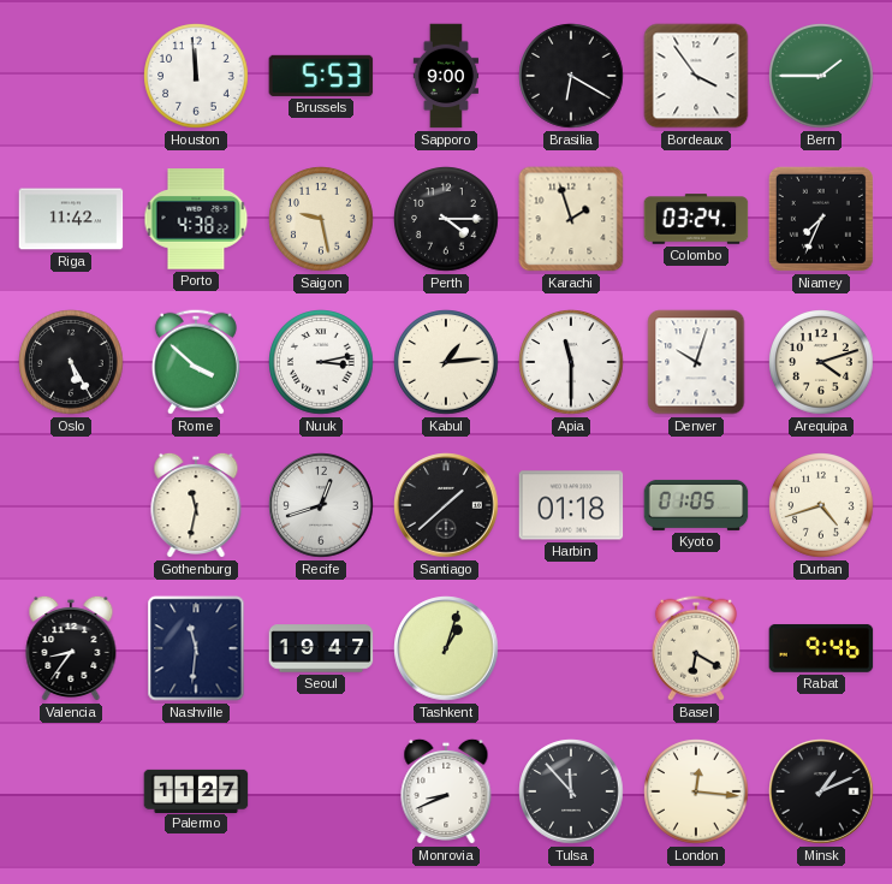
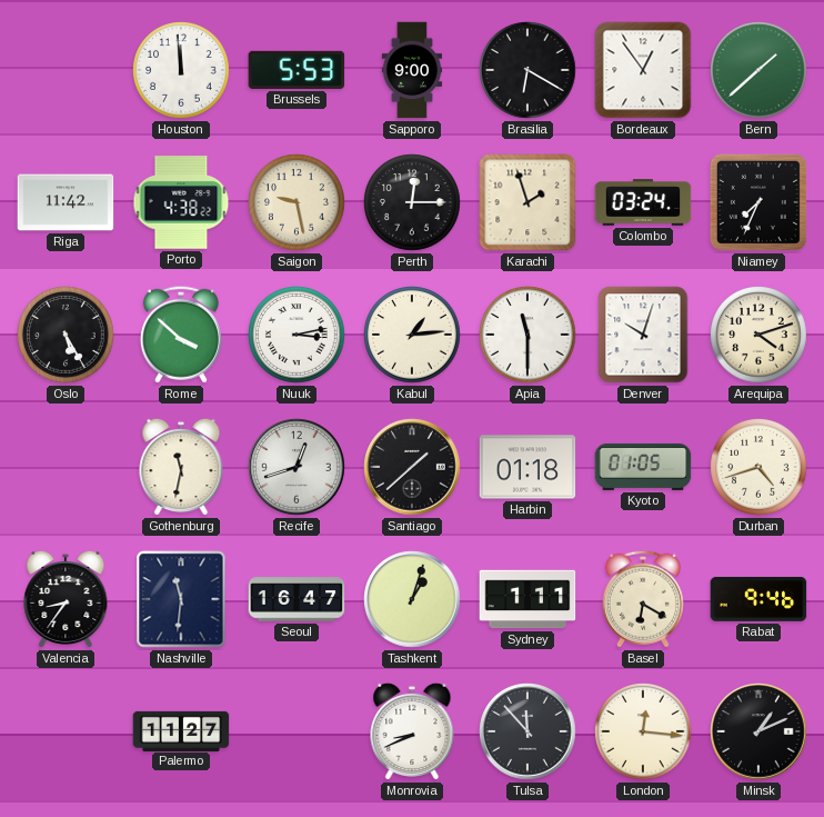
Bordeaux: 3:54 -> 12:54 (643, 70)
Bern: 1:45 -> 1:38 (758, 70)
Perth: 4:15 -> 12:15 (412, 202)
Seoul: 19:47 -> 16:47 (297, 599)
Sydney: none -> 1:11 (527, 599)
